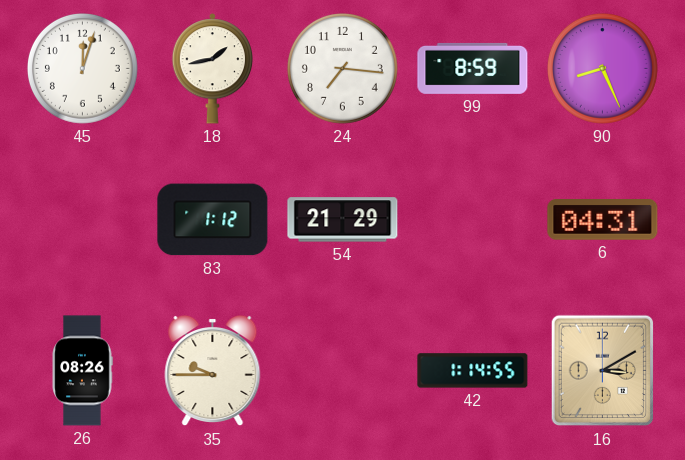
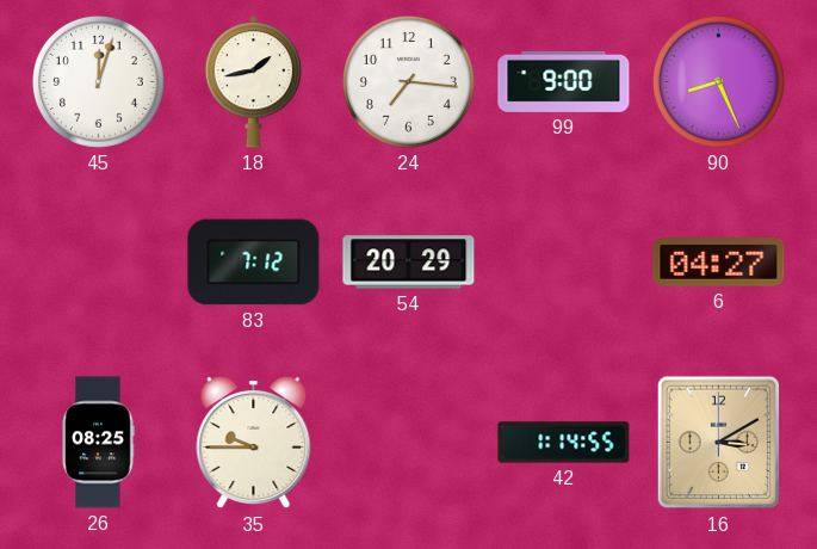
99: 8:59 -> 9:00 (564, 81)
83: 1:12 -> 7:12 (254, 263)
54: 21:29 -> 20:29 (409, 263)
6: 04:31 -> 04:27 (719, 263)
26: 08:26 -> 08:25 (98, 443)
